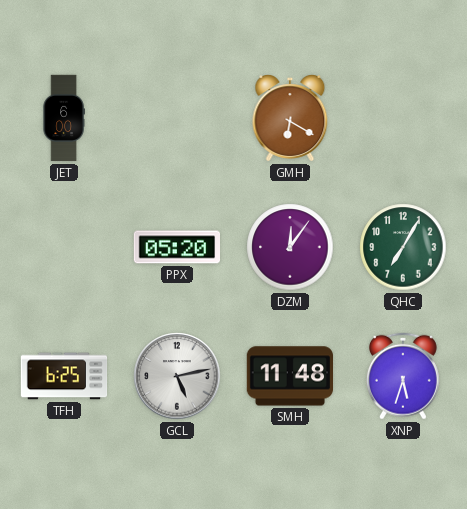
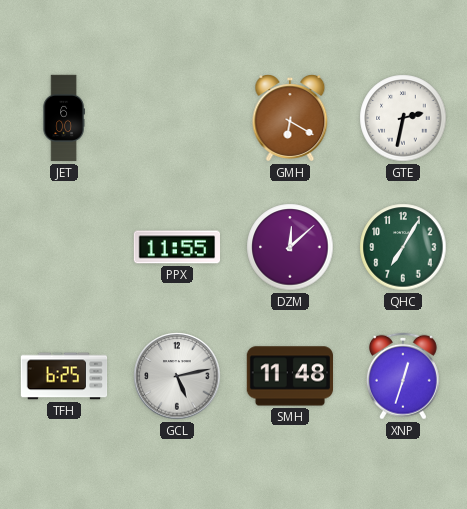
GTE: none -> 2:32 (403, 118)
PPX: 05:20 -> 11:55 (176, 247)
DZM: 12:06 -> 12:08 (290, 247)
XNP: 5:33 -> 12:33 (403, 376)
